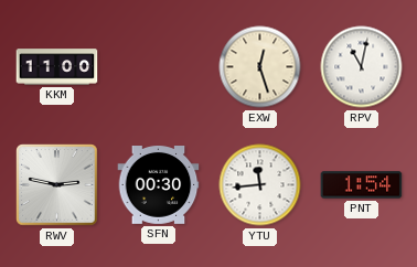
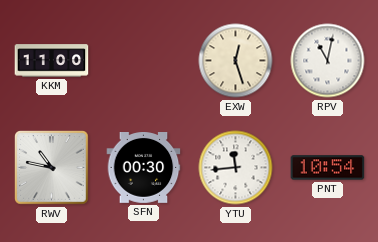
RWV: 2:47 -> 10:47 (52, 168)
PNT: 1:54 -> 10:54 (328, 168)
